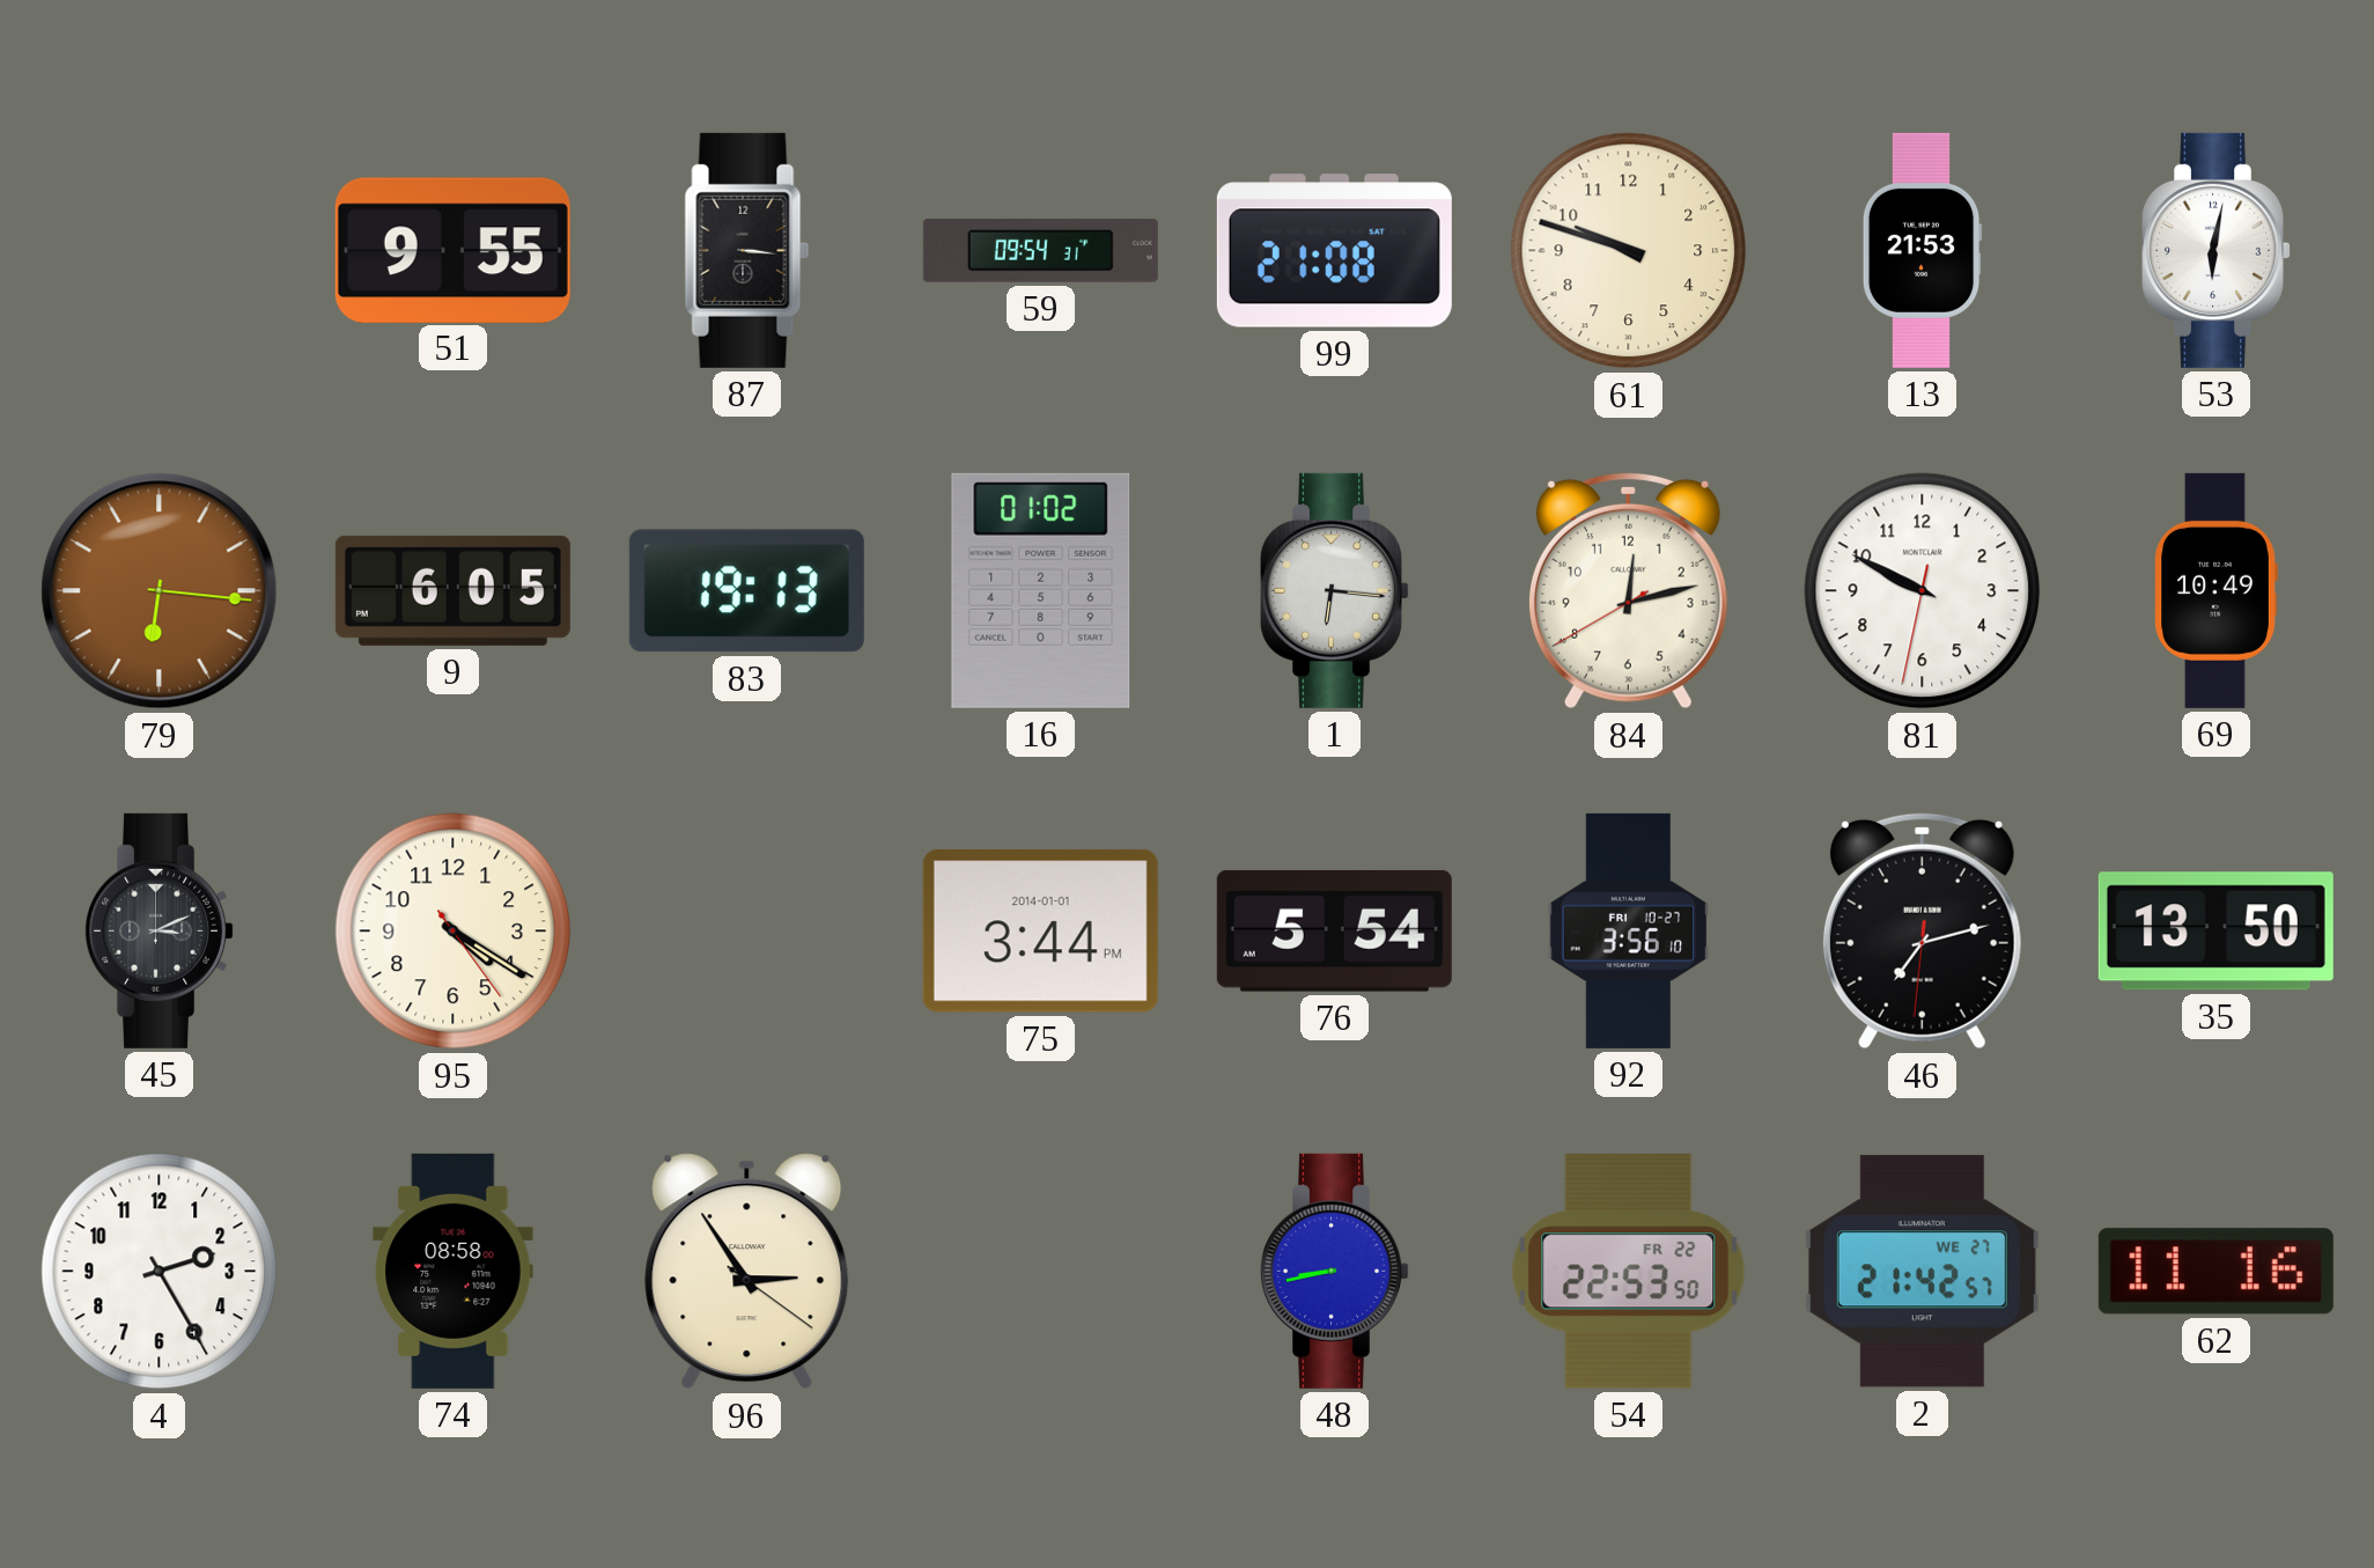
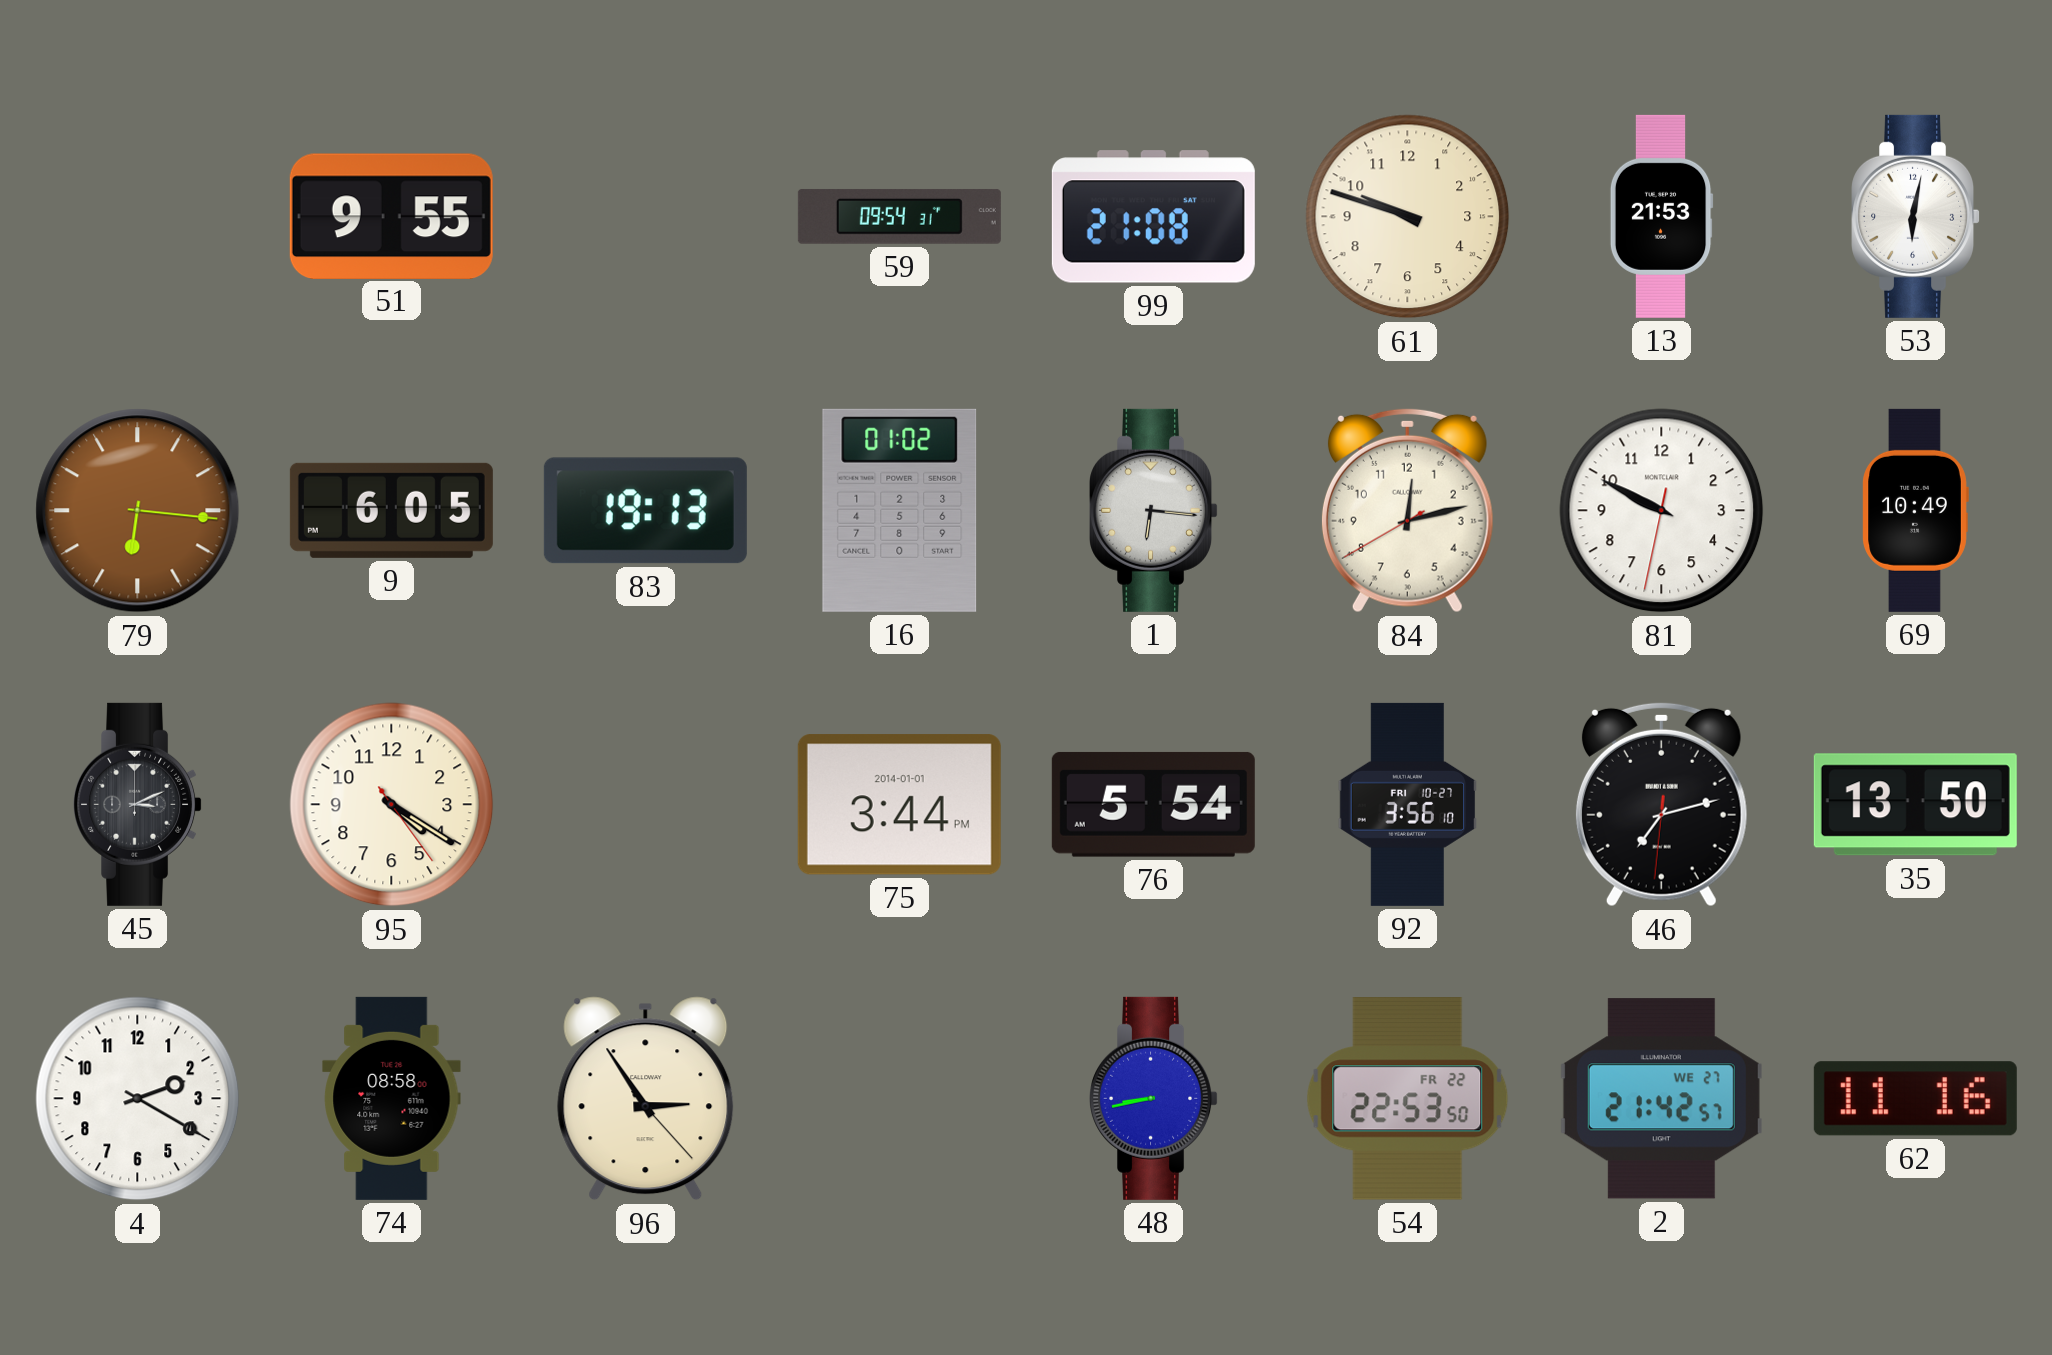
87: 3:16 -> none (747, 250)
4: 2:25 -> 2:20 (138, 1099)
96: 2:54:21 -> 2:54:23 (646, 1099)
